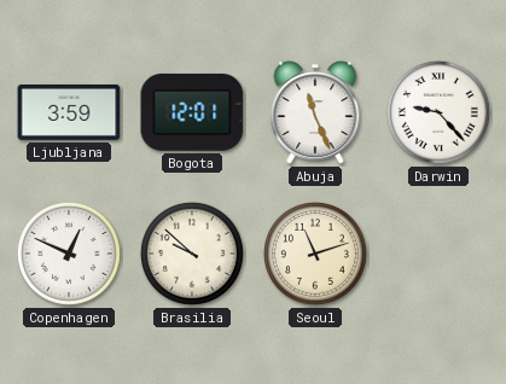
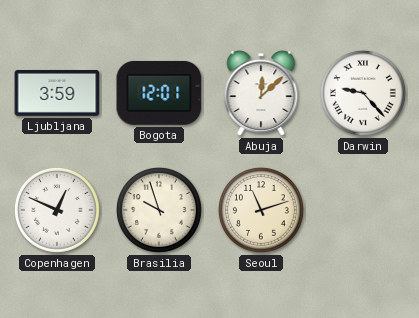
Abuja: 11:26 -> 12:08 (261, 93)
Brasilia: 9:52 -> 9:57 (159, 210)
